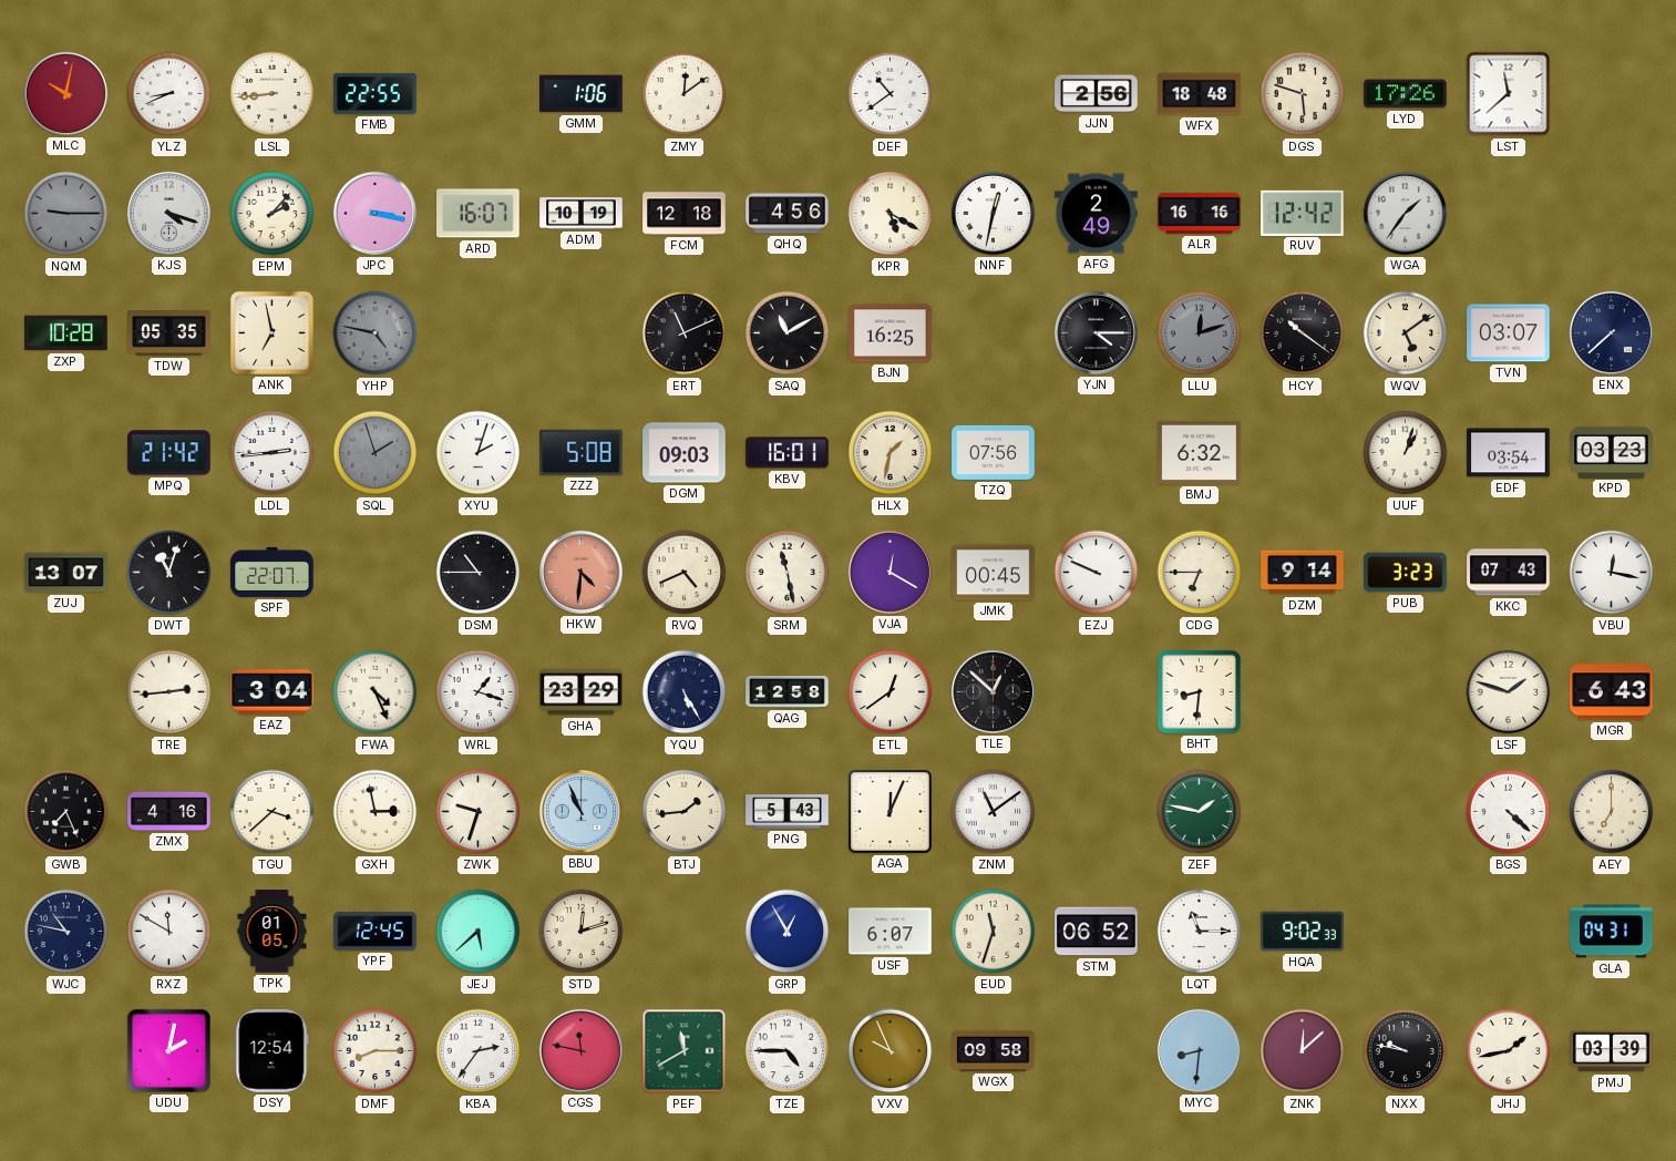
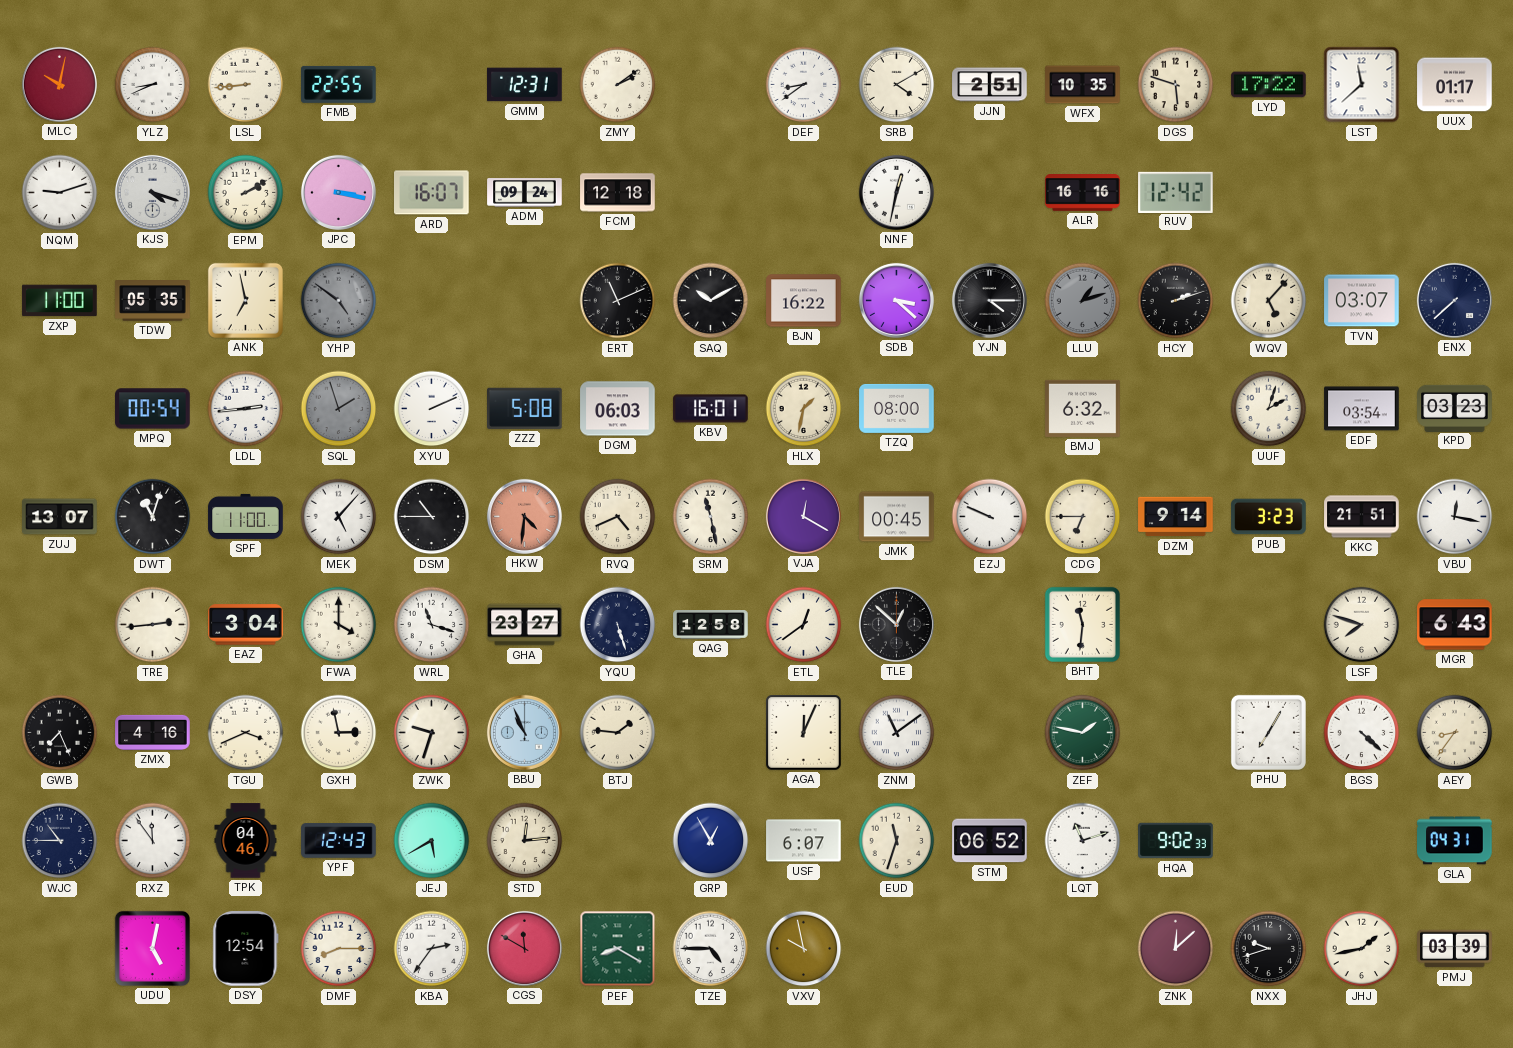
GMM: 1:06 -> 12:31 (525, 85)
ZMY: 12:09 -> 2:09 (618, 85)
DEF: 10:39 -> 8:39 (804, 85)
SRB: none -> 4:10 (897, 85)
JJN: 2:56 -> 2:51 (990, 85)
WFX: 18:48 -> 10:35 (1083, 85)
LYD: 17:26 -> 17:22 (1269, 85)
UUX: none -> 01:17 (1455, 85)
NQM: 9:15 -> 9:12 (60, 193)
NQM dial: grey -> white (60, 193)
EPM: 2:07 -> 2:10 (246, 193)
ADM: 10:19 -> 09:24 (525, 193)
QHQ: 4:56 -> none (788, 214)
KPR: 5:20 -> none (891, 214)
AFG: 2:49 -> none (1097, 214)
WGA: 1:36 -> none (1405, 213)
ZXP: 10:28 -> 11:00 (60, 301)
YHP: 4:47 -> 4:51 (339, 301)
SAQ: 11:10 -> 10:10 (711, 301)
BJN: 16:25 -> 16:22 (804, 301)
SDB: none -> 3:22 (896, 300)
LLU: 12:12 -> 1:12 (1083, 301)
HCY: 10:21 -> 2:12 (1176, 301)
WQV: 5:09 -> 5:07 (1269, 301)
MPQ: 21:42 -> 00:54 (153, 409)
XYU: 2:03 -> 2:11 (432, 409)
DGM: 09:03 -> 06:03 (618, 409)
TZQ: 07:56 -> 08:00 (897, 408)
UUF: 1:03 -> 2:03 (1269, 409)
SPF: 22:07 -> 11:00 (246, 516)
MEK: none -> 5:07 (339, 517)
KKC: 07:43 -> 21:51 (1362, 517)
FWA: 4:26 -> 4:00 (339, 625)
WRL: 1:18 -> 11:18 (432, 625)
GHA: 23:29 -> 23:27 (525, 625)
YQU: 5:25 -> 5:27 (618, 625)
BHT: 8:31 -> 11:31 (1082, 624)
LSF: 1:48 -> 7:48 (1362, 625)
TGU: 3:38 -> 3:41 (246, 733)
BTJ: 1:44 -> 1:46 (618, 733)
PNG: 5:43 -> none (788, 812)
PHU: none -> 7:05 (1268, 732)
AEY: 7:00 -> 8:36 (1455, 733)
WJC: 10:47 -> 10:45 (60, 841)
RXZ: 11:50 -> 11:54 (153, 841)
TPK: 01:05 -> 04:46 (246, 841)
YPF: 12:45 -> 12:43 (339, 841)
JEJ: 5:38 -> 5:40 (432, 841)
STD: 12:12 -> 12:14 (525, 841)
LQT: 11:15 -> 11:12 (1083, 841)
UDU: 2:02 -> 5:02 (152, 948)
CGS: 11:47 -> 11:50 (524, 948)
PEF: 11:40 -> 8:20 (618, 949)
VXV: 9:56 -> 9:58 (804, 949)
WGX: 09:58 -> none (994, 1050)
MYC: 8:31 -> none (1199, 1050)
NXX: 9:47 -> 9:42 (1269, 949)
